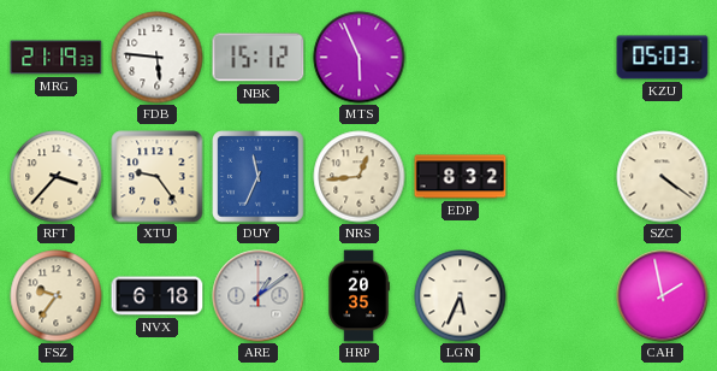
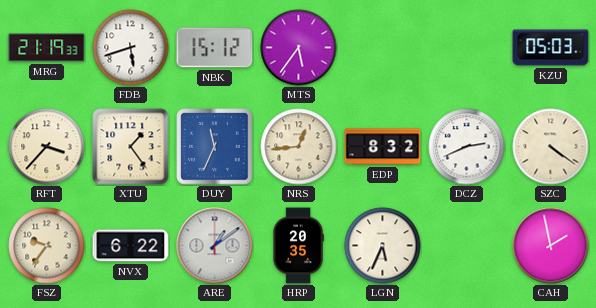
FDB: 5:46 -> 5:42 (131, 48)
MTS: 5:56 -> 5:36 (299, 48)
XTU: 9:24 -> 1:24 (131, 147)
DCZ: none -> 2:41 (467, 147)
NVX: 6:18 -> 6:22 (131, 246)
